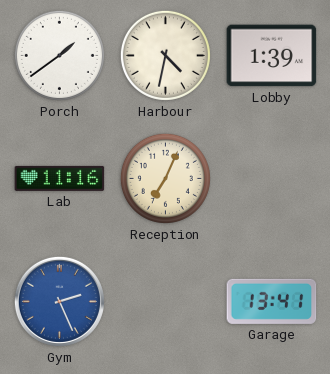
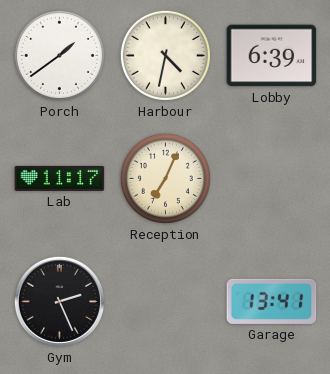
Lobby: 1:39 -> 6:39 (272, 56)
Lab: 11:16 -> 11:17 (60, 178)
Gym dial: blue -> black (59, 301)
